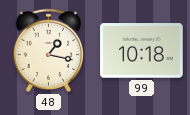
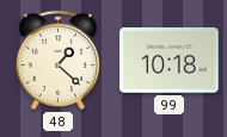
48: 1:17 -> 1:22 (57, 60)
